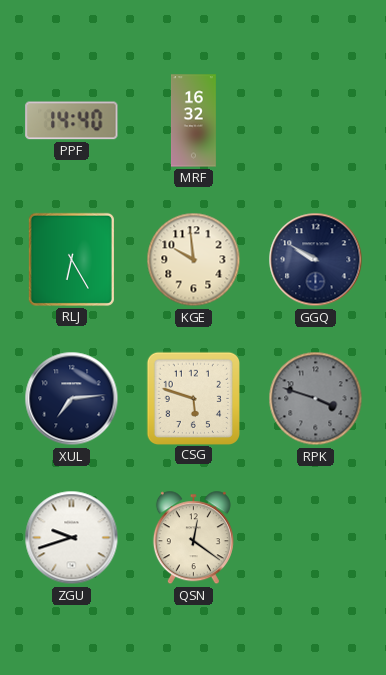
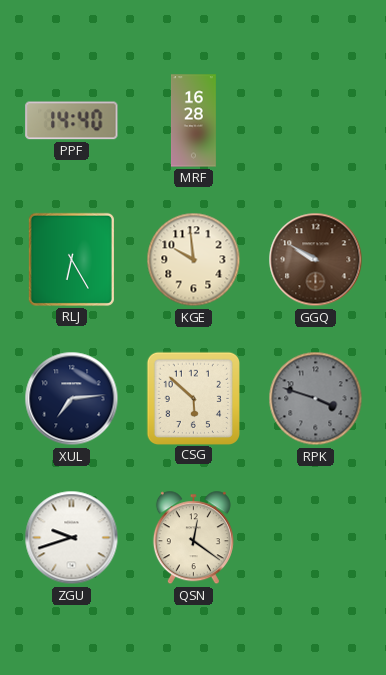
MRF: 16:32 -> 16:28 (193, 121)
GGQ dial: navy -> brown (316, 260)
CSG: 5:48 -> 5:52 (193, 398)
